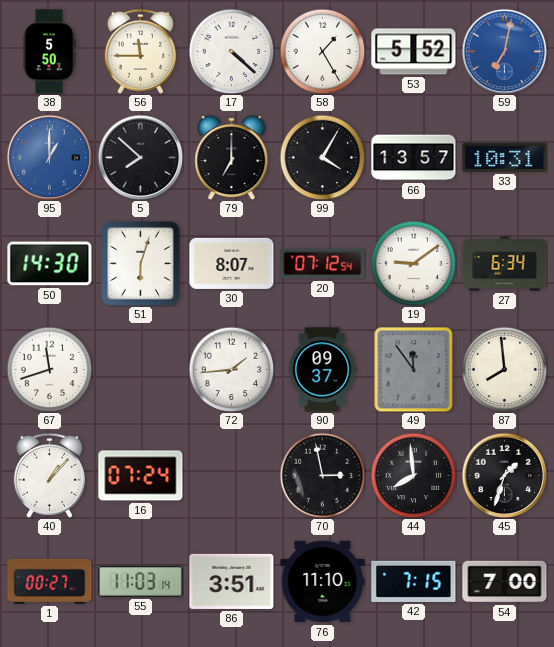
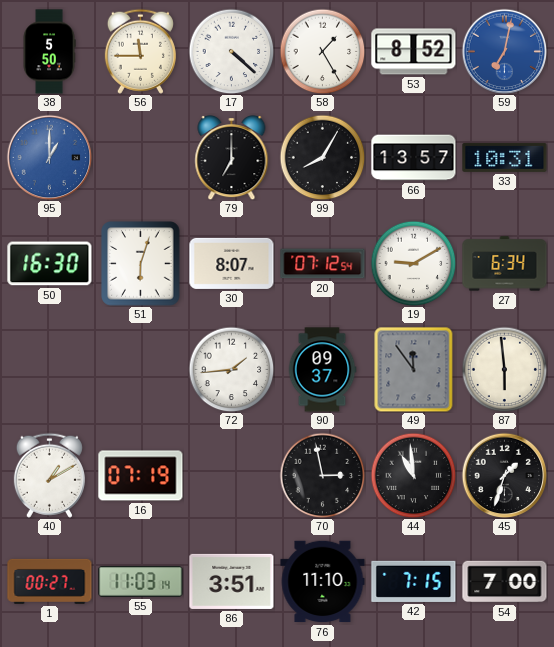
53: 5:52 -> 8:52 (414, 52)
5: 7:52 -> none (140, 157)
99: 4:05 -> 8:05 (322, 157)
50: 14:30 -> 16:30 (50, 264)
19: 9:09 -> 9:10 (413, 263)
67: 11:42 -> none (49, 369)
87: 7:59 -> 5:59 (504, 369)
40: 1:07 -> 1:10 (49, 475)
16: 07:24 -> 07:19 (141, 476)
44: 7:59 -> 10:59 (413, 475)
